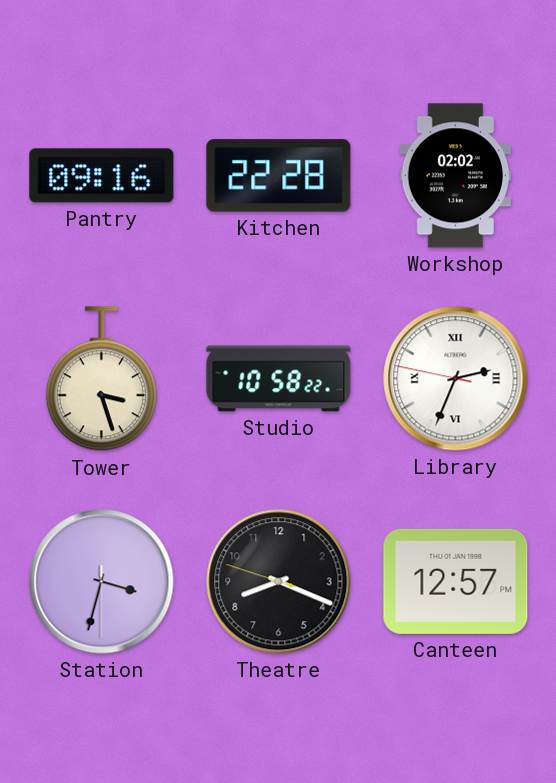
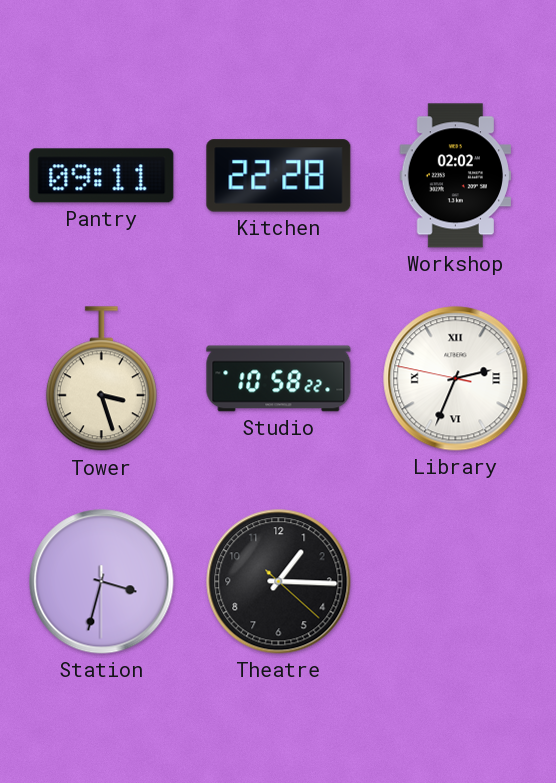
Pantry: 09:16 -> 09:11 (102, 176)
Theatre: 8:18 -> 1:15 (279, 582)
Canteen: 12:57 -> none (456, 581)
